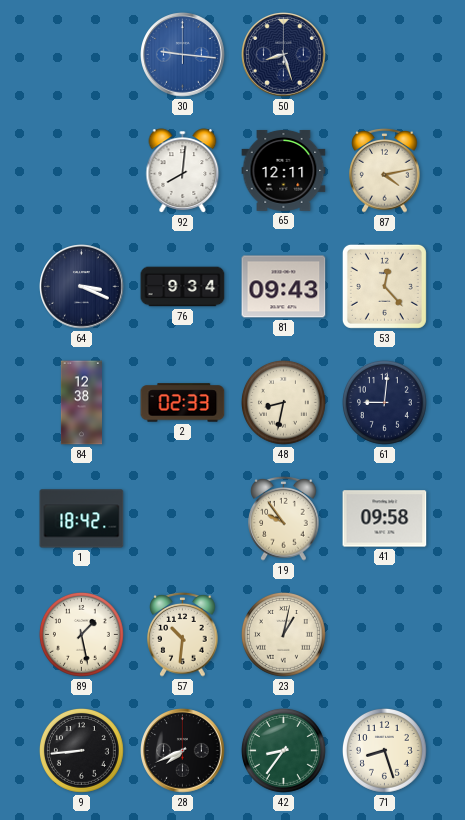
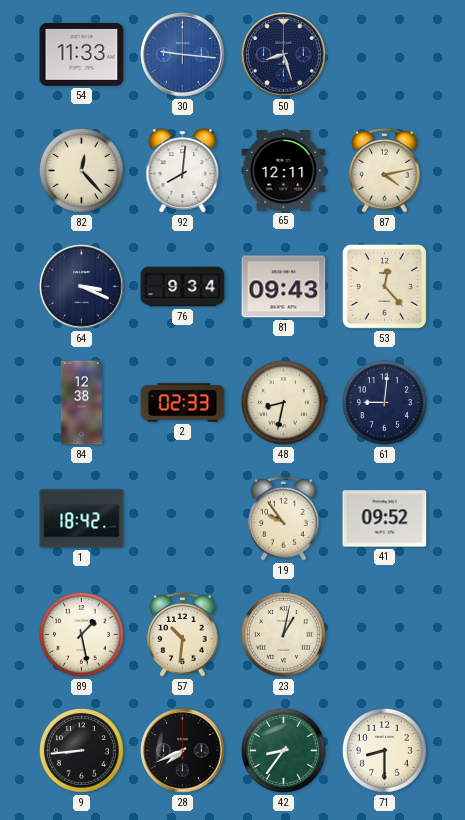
54: none -> 11:33 (82, 55)
82: none -> 12:23 (81, 170)
41: 09:58 -> 09:52 (385, 519)
71: 8:27 -> 8:30 (384, 750)
